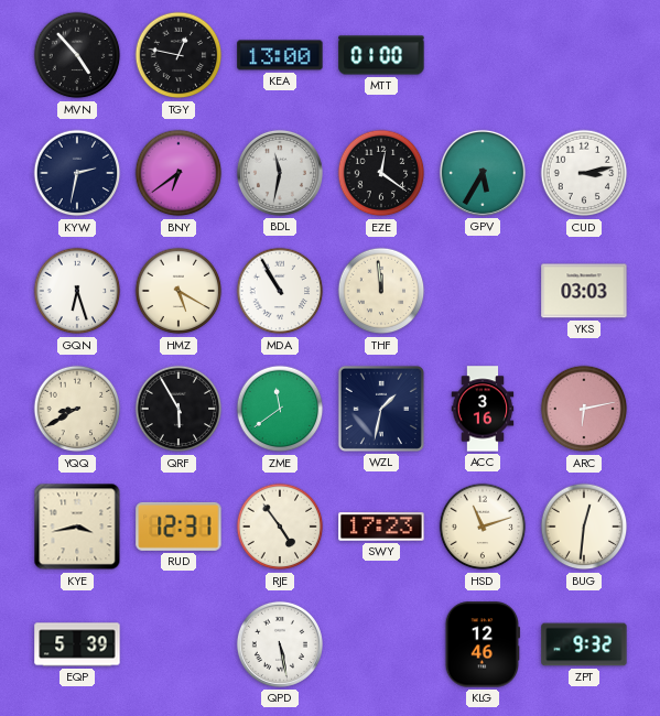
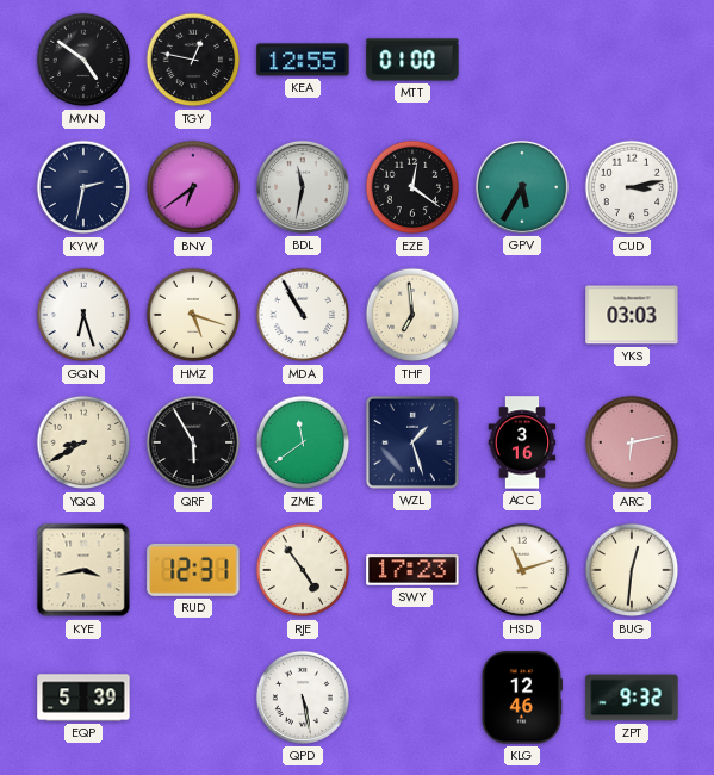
MVN: 4:53 -> 4:51 (83, 60)
KEA: 13:00 -> 12:55 (303, 60)
HMZ: 5:20 -> 5:18 (193, 315)
THF: 11:59 -> 6:59 (412, 315)
WZL: 1:32 -> 1:27 (412, 442)
